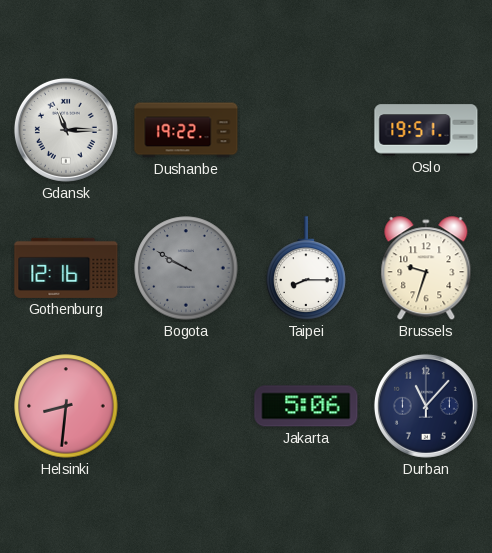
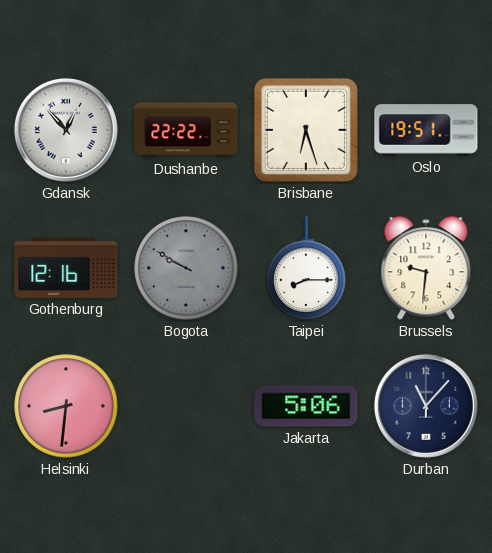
Gdansk: 11:15 -> 12:53 (66, 130)
Dushanbe: 19:22 -> 22:22 (186, 130)
Brisbane: none -> 6:27 (306, 130)
Brussels: 9:33 -> 9:31 (426, 269)
